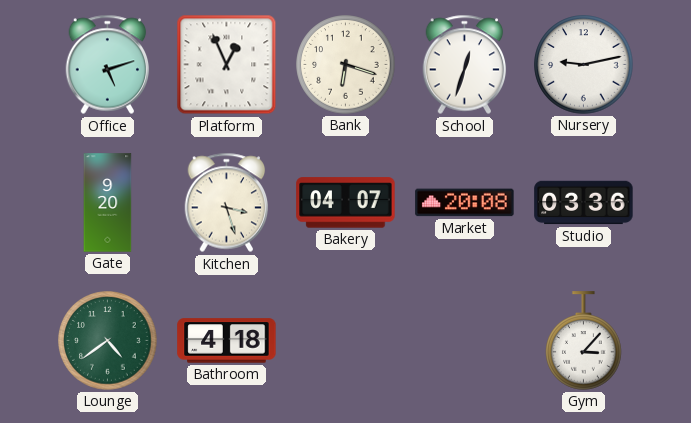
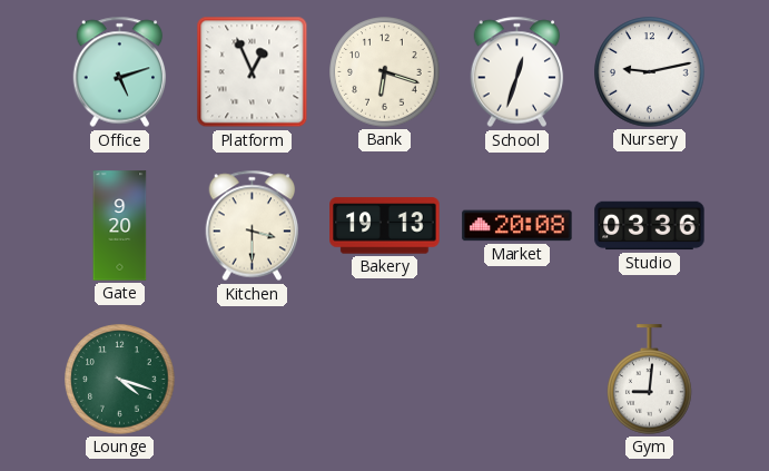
Kitchen: 3:27 -> 3:30 (253, 226)
Bakery: 04:07 -> 19:13 (385, 226)
Lounge: 4:39 -> 4:18 (120, 380)
Bathroom: 4:18 -> none (227, 341)
Gym: 3:07 -> 9:01 (650, 380)
